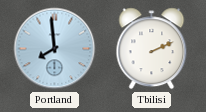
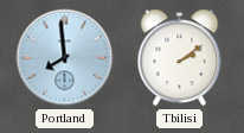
Tbilisi: 2:11 -> 2:09 (180, 58)
